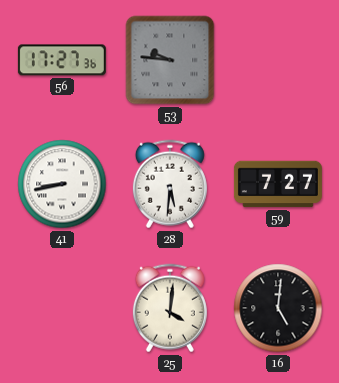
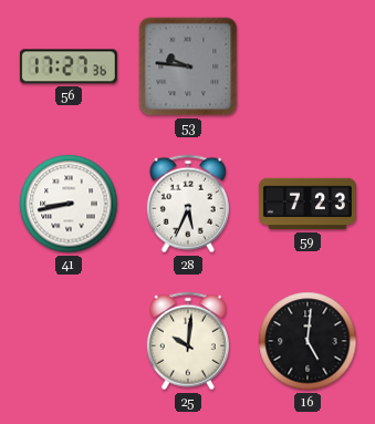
28: 5:31 -> 5:34 (188, 204)
59: 7:27 -> 7:23 (308, 204)
25: 4:01 -> 10:01 (188, 341)
